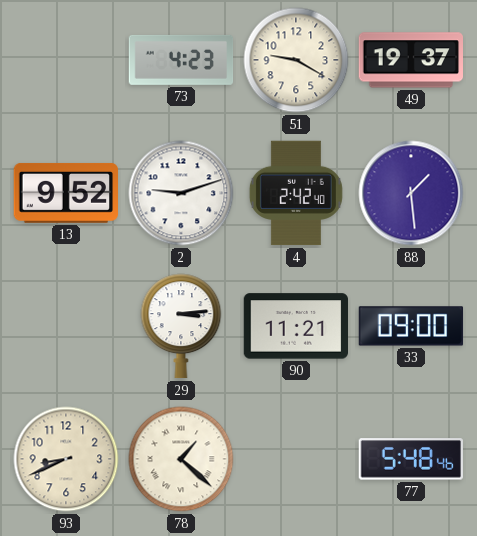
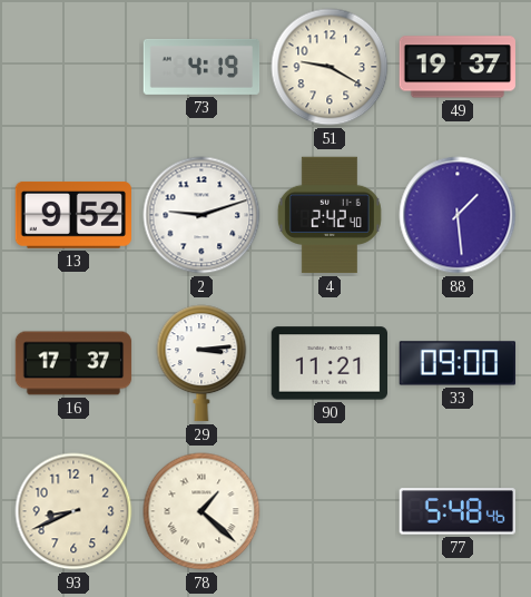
73: 4:23 -> 4:19 (201, 67)
16: none -> 17:37 (73, 363)
